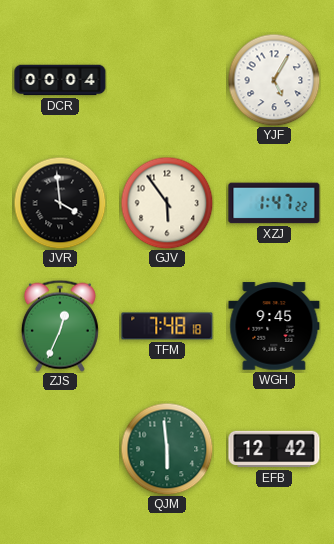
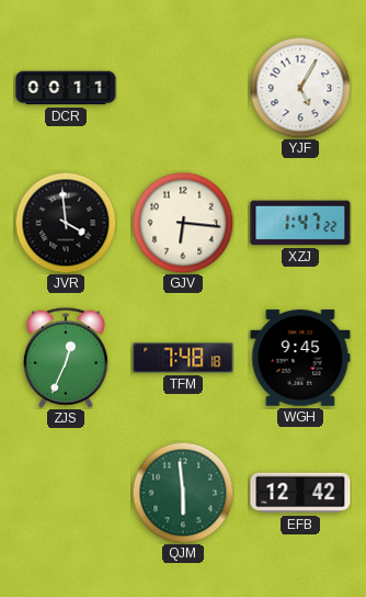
DCR: 00:04 -> 00:11 (66, 88)
GJV: 5:54 -> 6:16 (183, 223)
